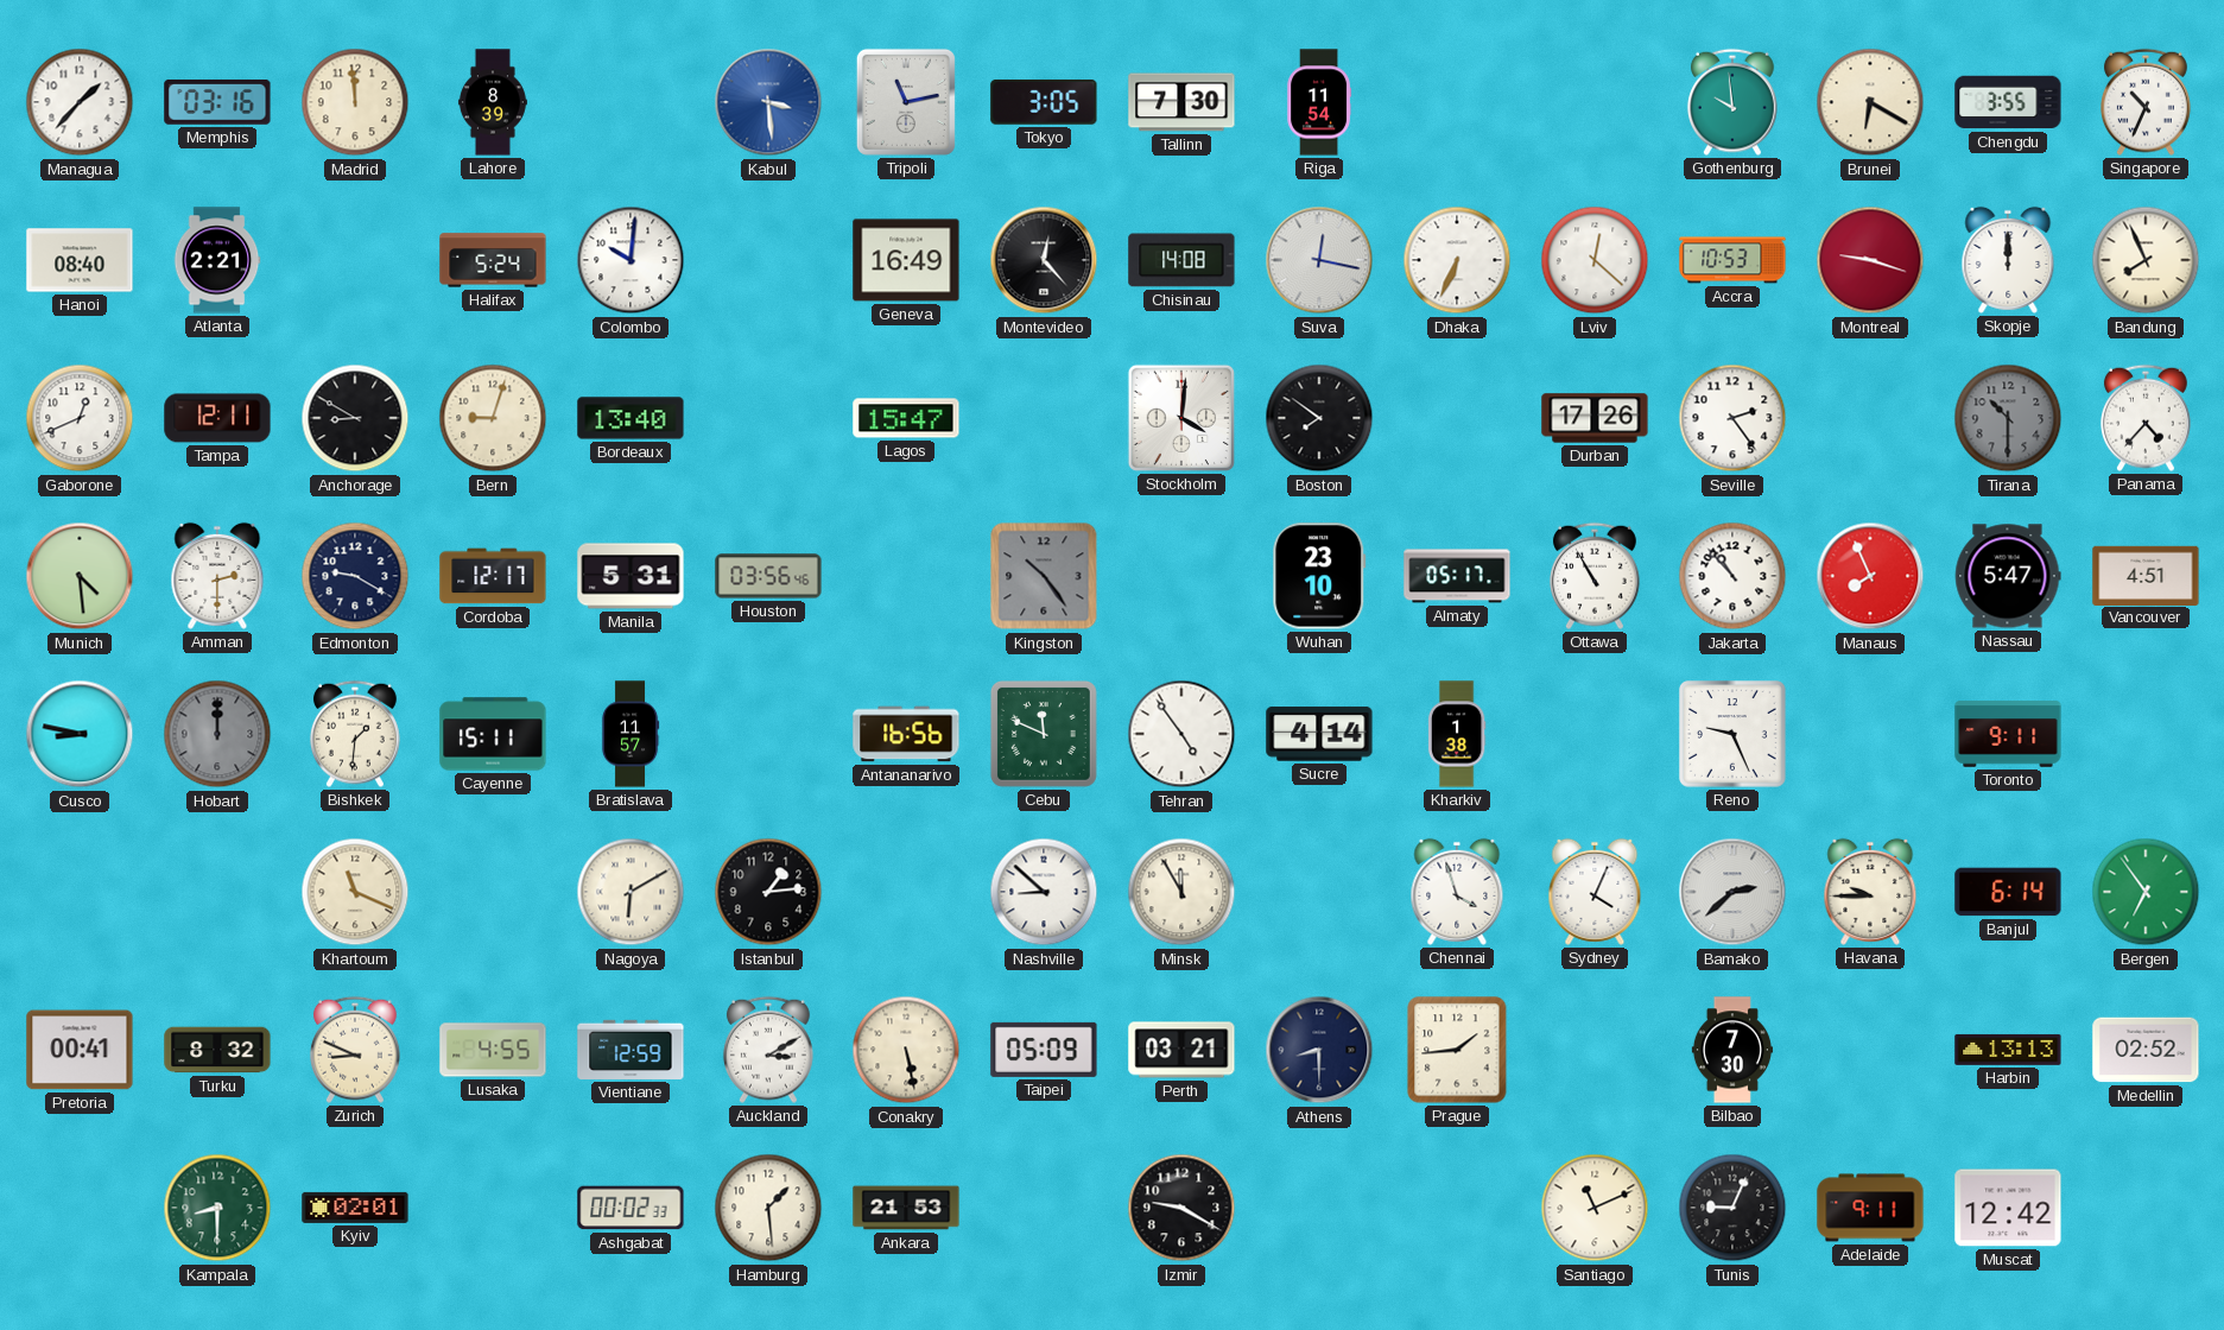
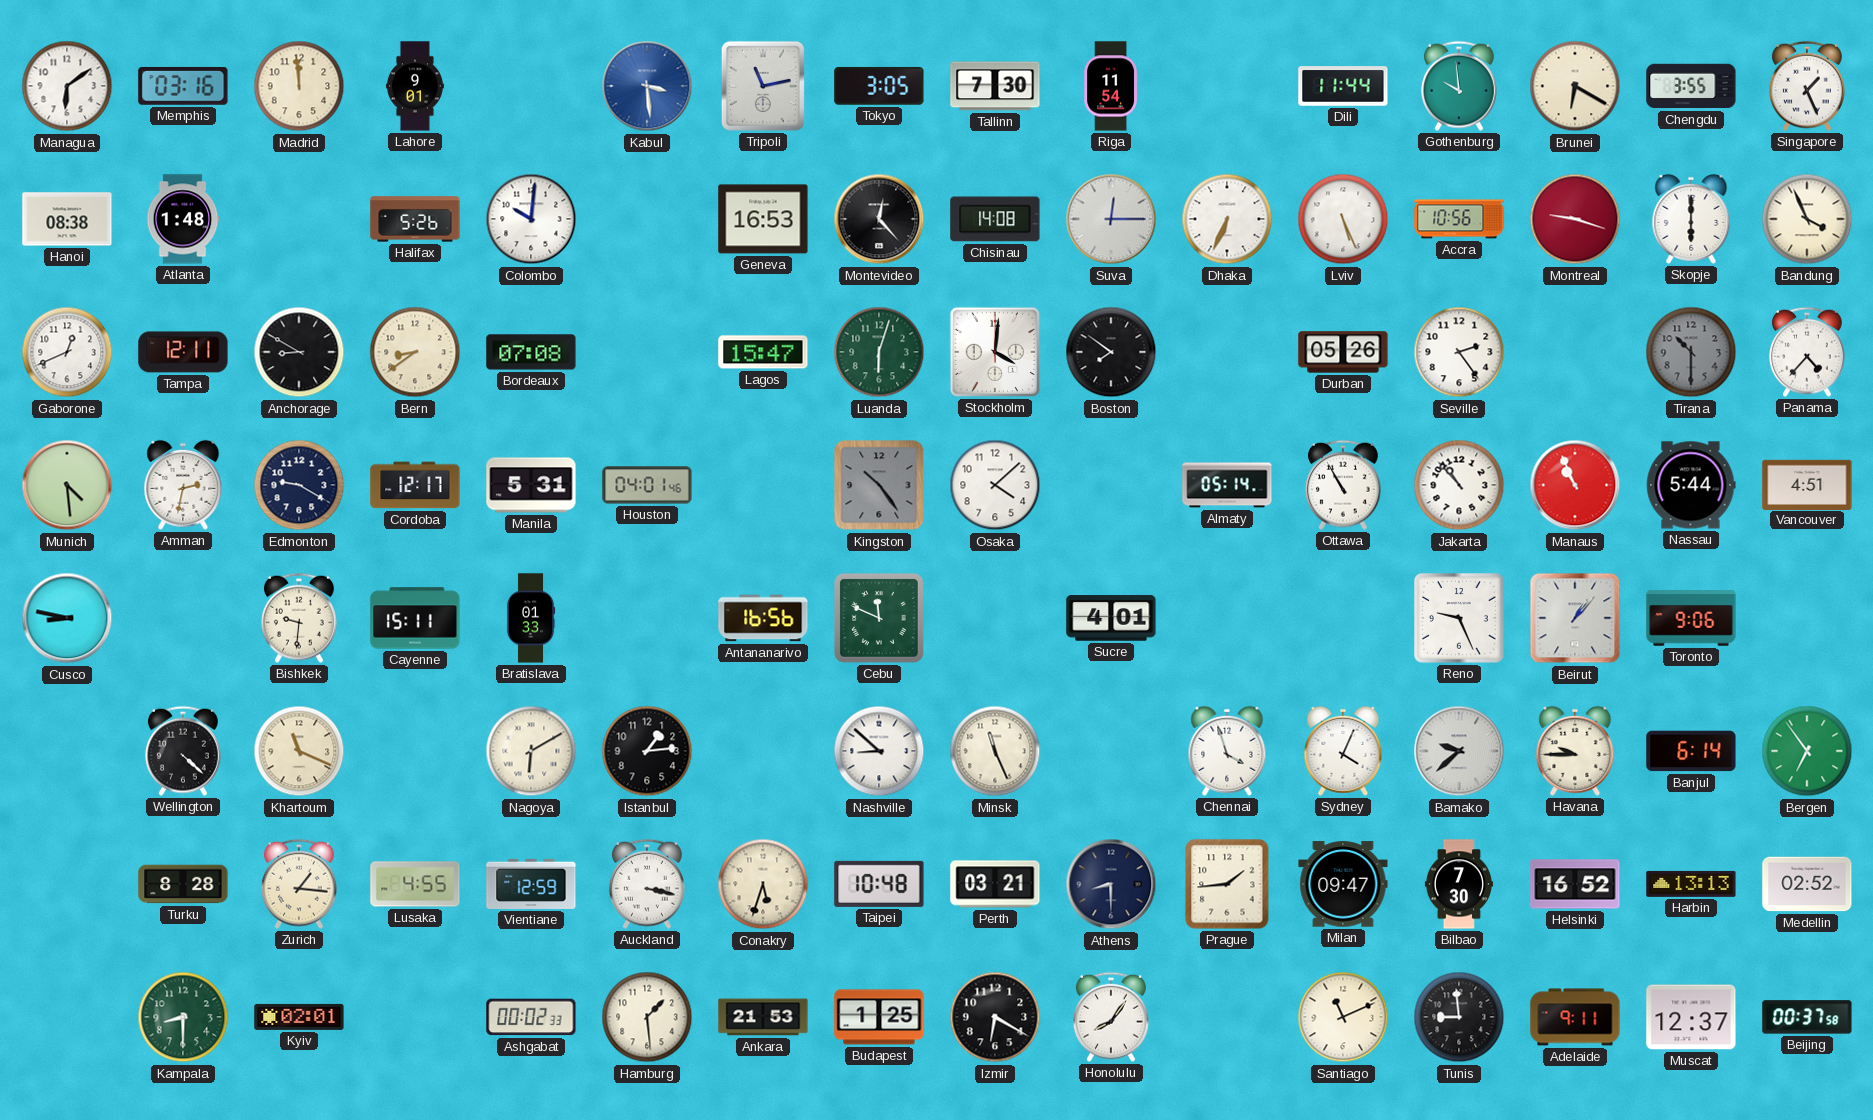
Managua: 1:37 -> 6:09 (67, 86)
Lahore: 8:39 -> 9:01 (415, 86)
Dili: none -> 11:44 (1343, 86)
Singapore: 10:34 -> 1:26 (1807, 86)
Hanoi: 08:40 -> 08:38 (67, 219)
Atlanta: 2:21 -> 1:48 (183, 219)
Halifax: 5:24 -> 5:26 (415, 219)
Geneva: 16:49 -> 16:53 (763, 219)
Suva: 12:17 -> 12:15 (1111, 219)
Lviv: 12:22 -> 5:26 (1343, 219)
Accra: 10:53 -> 10:56 (1459, 219)
Skopje: 12:00 -> 6:00 (1691, 219)
Bandung: 7:56 -> 3:56 (1807, 219)
Bern: 9:03 -> 8:39 (415, 352)
Bordeaux: 13:40 -> 07:08 (531, 352)
Luanda: none -> 6:03 (879, 352)
Durban: 17:26 -> 05:26 (1343, 352)
Amman: 2:30 -> 2:32 (183, 485)
Houston: 03:56 -> 04:01 (647, 485)
Osaka: none -> 4:08 (995, 485)
Wuhan: 23:10 -> none (1319, 576)
Almaty: 05:17 -> 05:14 (1227, 485)
Manaus: 7:56 -> 10:56 (1575, 485)
Nassau: 5:47 -> 5:44 (1691, 485)
Hobart: 12:00 -> none (217, 734)
Bishkek: 1:31 -> 9:31 (299, 618)
Bratislava: 11:57 -> 01:33 (531, 618)
Tehran: 4:54 -> none (1181, 734)
Sucre: 4:14 -> 4:01 (1111, 618)
Kharkiv: 1:38 -> none (1457, 734)
Beirut: none -> 1:07 (1575, 618)
Toronto: 9:11 -> 9:06 (1691, 618)
Wellington: none -> 4:22 (183, 751)
Minsk: 11:55 -> 11:26 (995, 751)
Bamako: 2:38 -> 9:38 (1459, 751)
Pretoria: 00:41 -> none (80, 1050)
Turku: 8:32 -> 8:28 (183, 884)
Zurich: 8:49 -> 1:16 (299, 884)
Auckland: 3:10 -> 3:17 (647, 884)
Conakry: 5:28 -> 5:33 (763, 884)
Taipei: 05:09 -> 10:48 (879, 884)
Milan: none -> 09:47 (1343, 884)
Helsinki: none -> 16:52 (1575, 884)
Budapest: none -> 1:25 (879, 1017)
Izmir: 9:20 -> 6:20 (995, 1017)
Honolulu: none -> 8:06 (1111, 1017)
Tunis: 9:04 -> 8:59 (1459, 1017)
Muscat: 12:42 -> 12:37 (1691, 1017)
Beijing: none -> 00:37 (1807, 1017)
